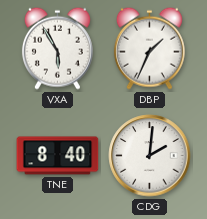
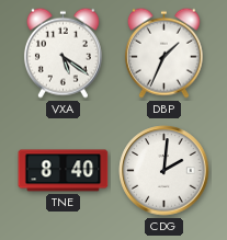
VXA: 5:55 -> 5:21 (63, 53)
